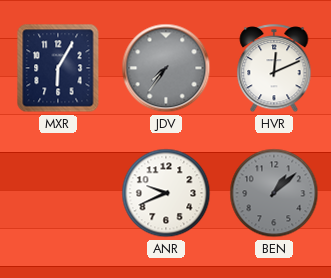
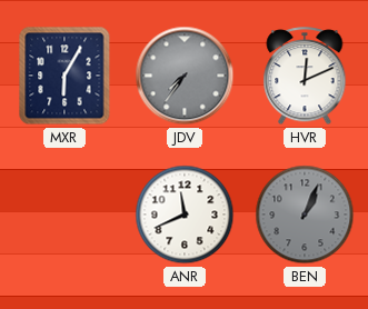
ANR: 9:41 -> 11:41 (185, 215)
BEN: 1:08 -> 1:04 (305, 215)
